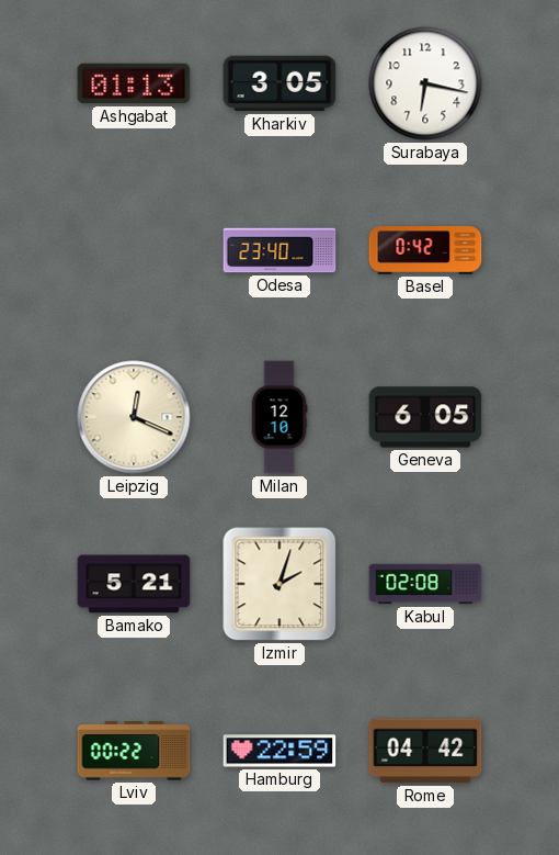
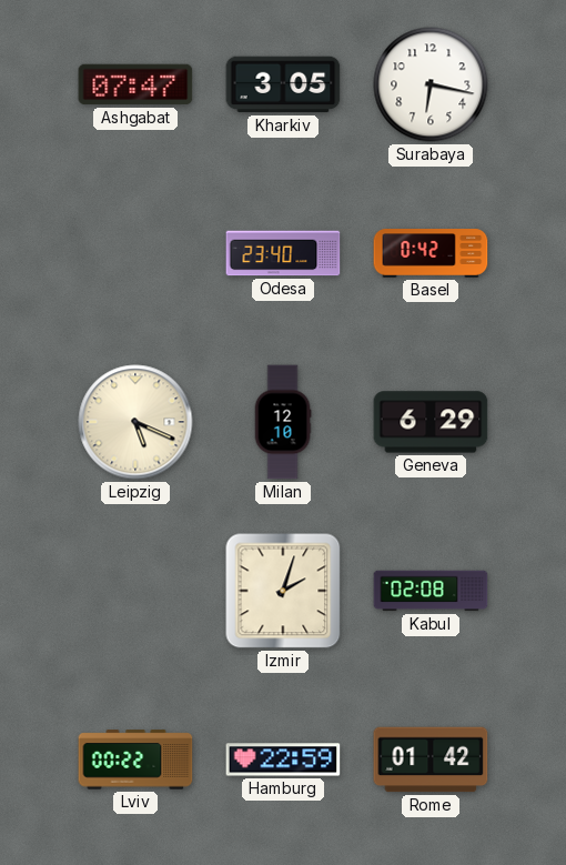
Ashgabat: 01:13 -> 07:47 (135, 84)
Leipzig: 12:19 -> 5:19 (135, 422)
Geneva: 6:05 -> 6:29 (431, 422)
Bamako: 5:21 -> none (134, 584)
Rome: 04:42 -> 01:42 (431, 760)
